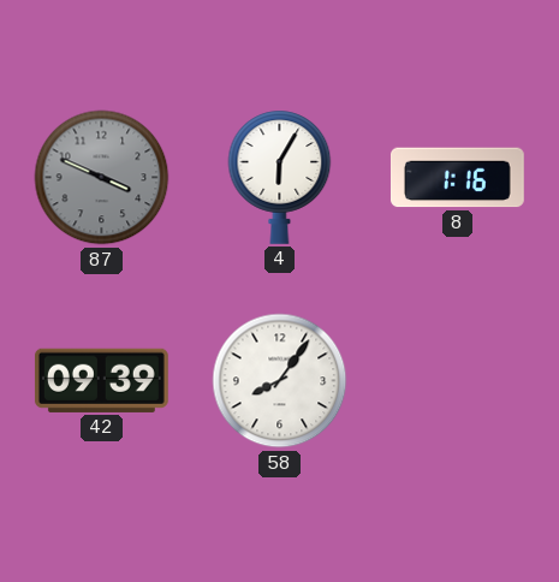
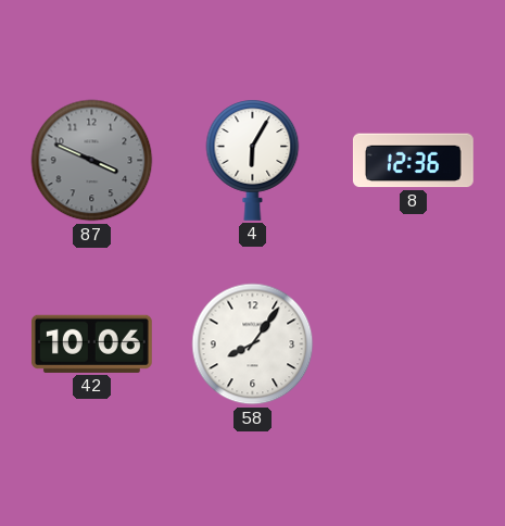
8: 1:16 -> 12:36 (413, 161)
42: 09:39 -> 10:06 (91, 343)
